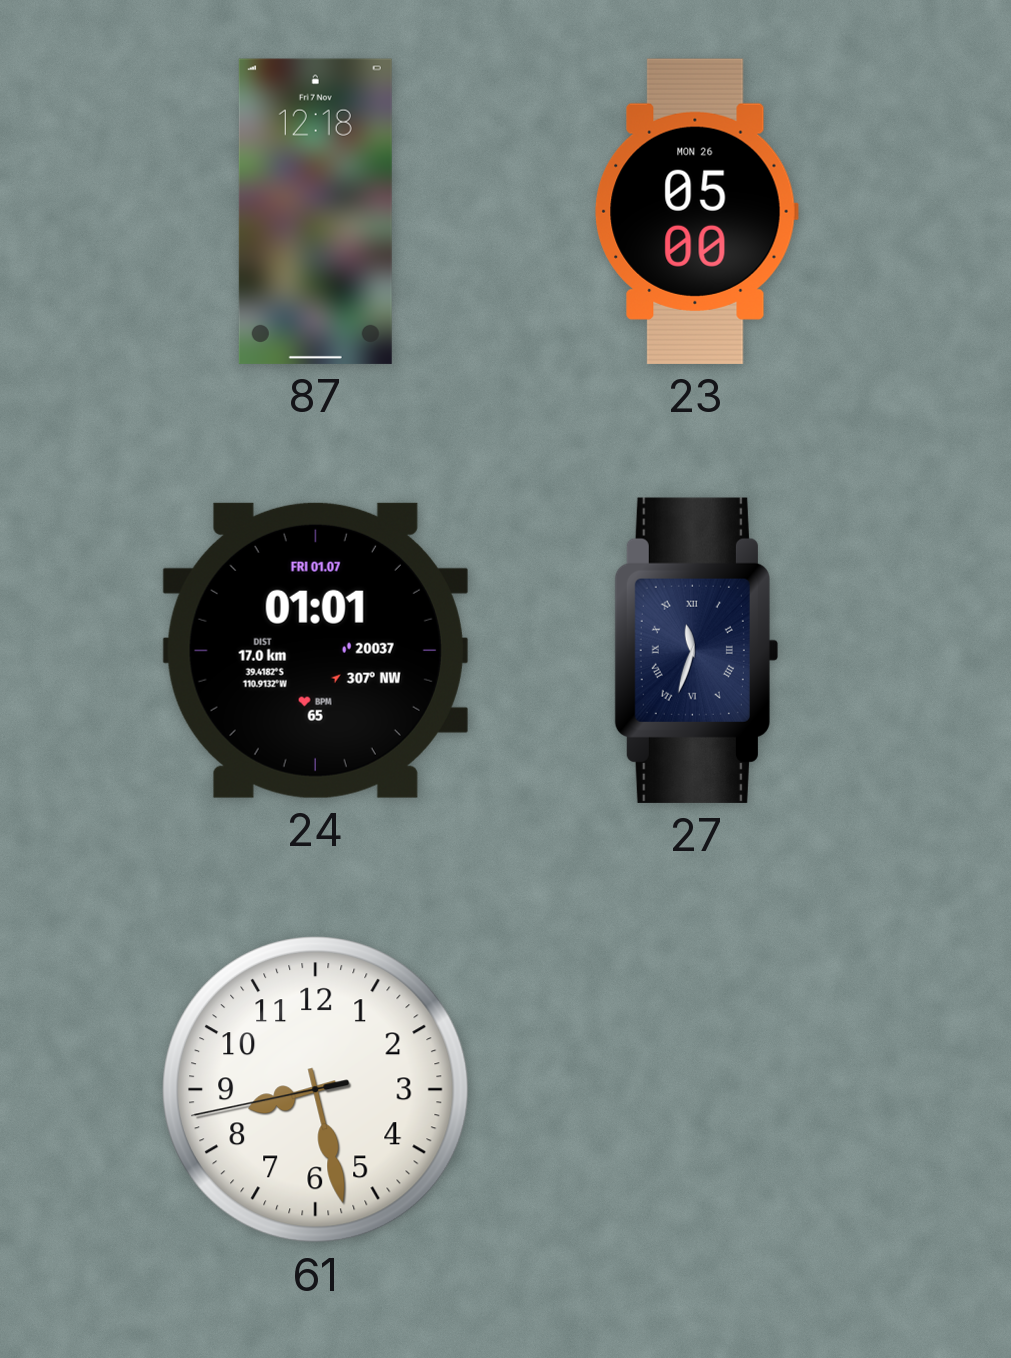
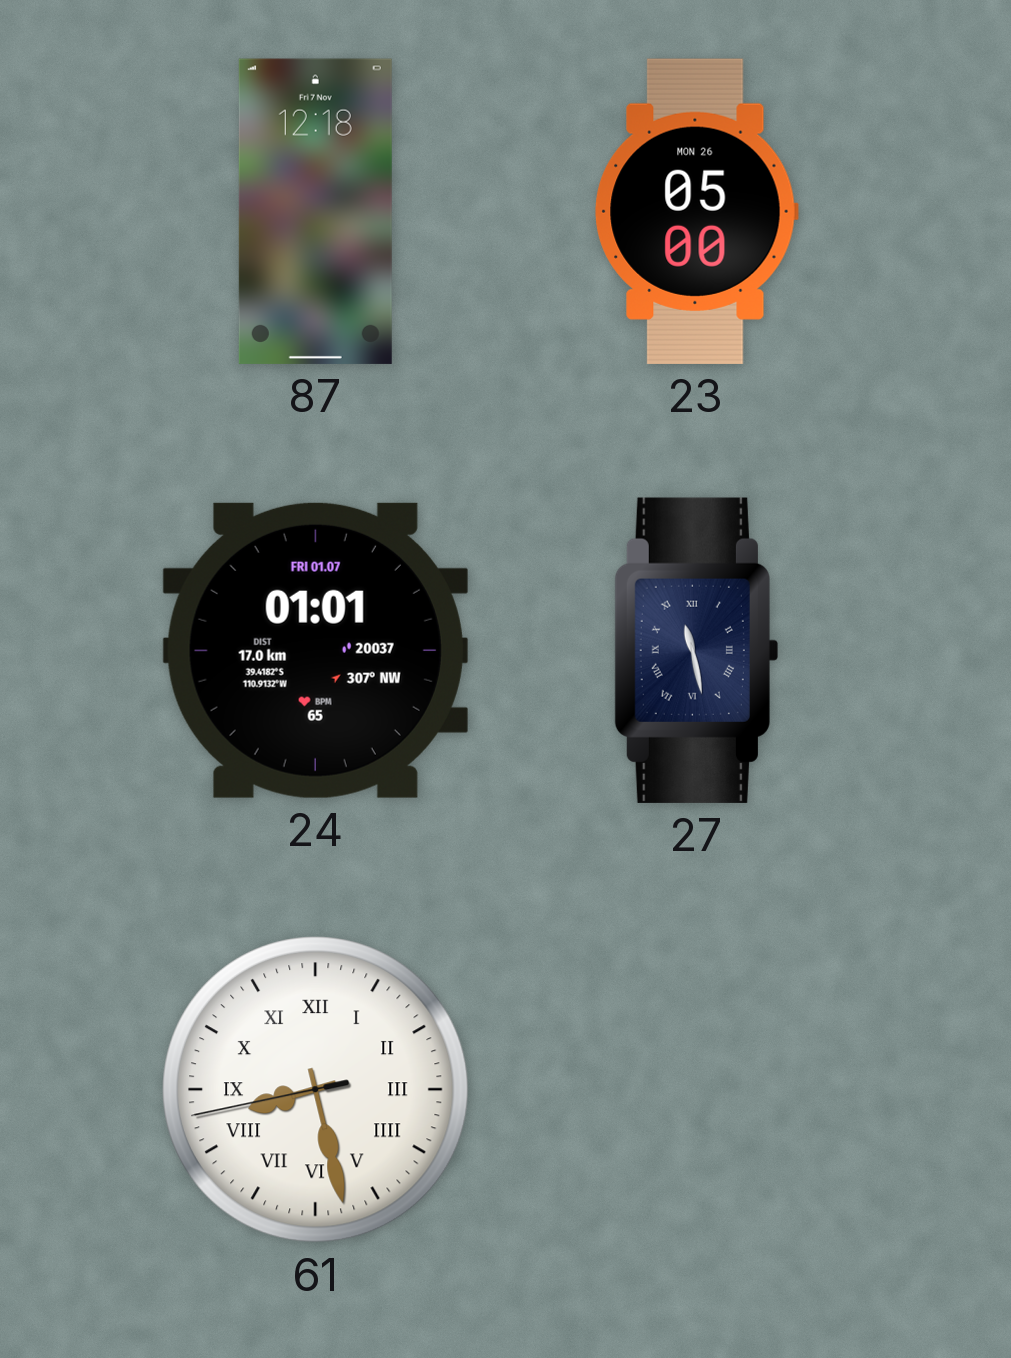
27: 11:33 -> 11:28 (696, 650)
61 numerals: Arabic -> Roman (316, 1090)
